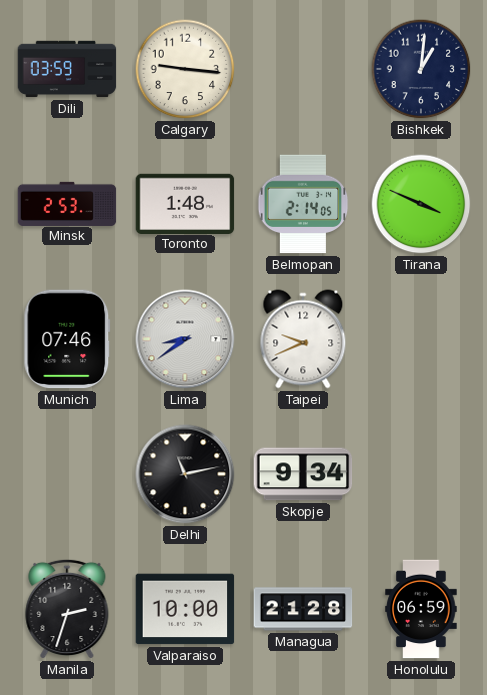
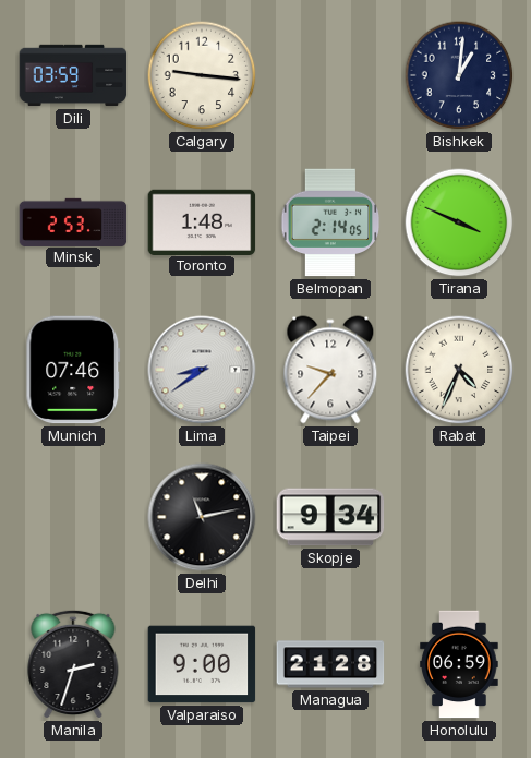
Taipei: 9:41 -> 9:37 (330, 370)
Rabat: none -> 4:34 (459, 370)
Valparaiso: 10:00 -> 9:00 (202, 664)
